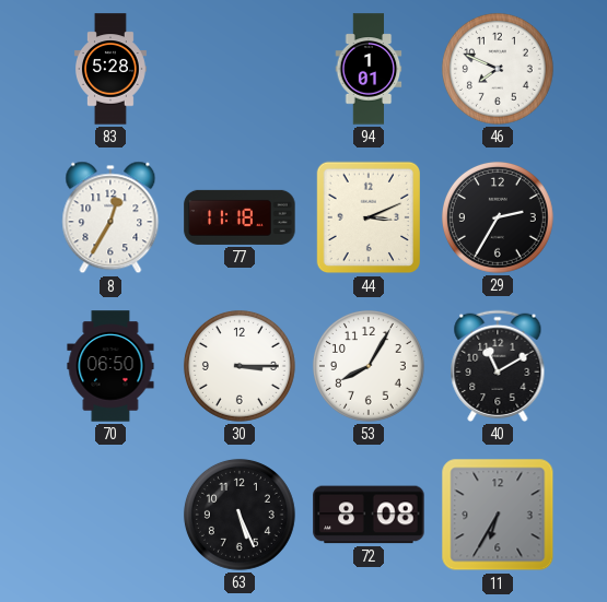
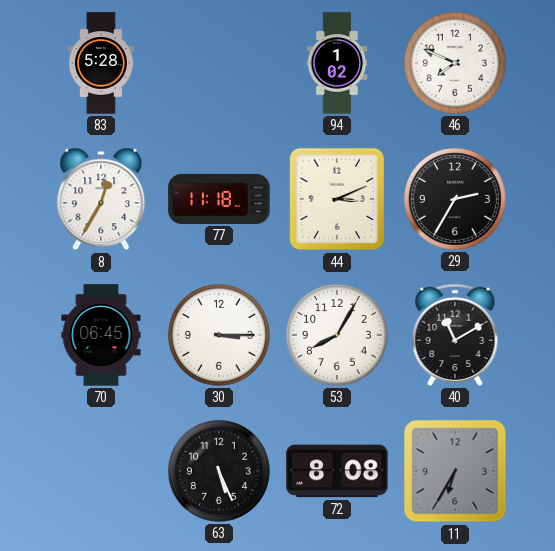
94: 1:01 -> 1:02 (337, 63)
70: 06:50 -> 06:45 (101, 335)
